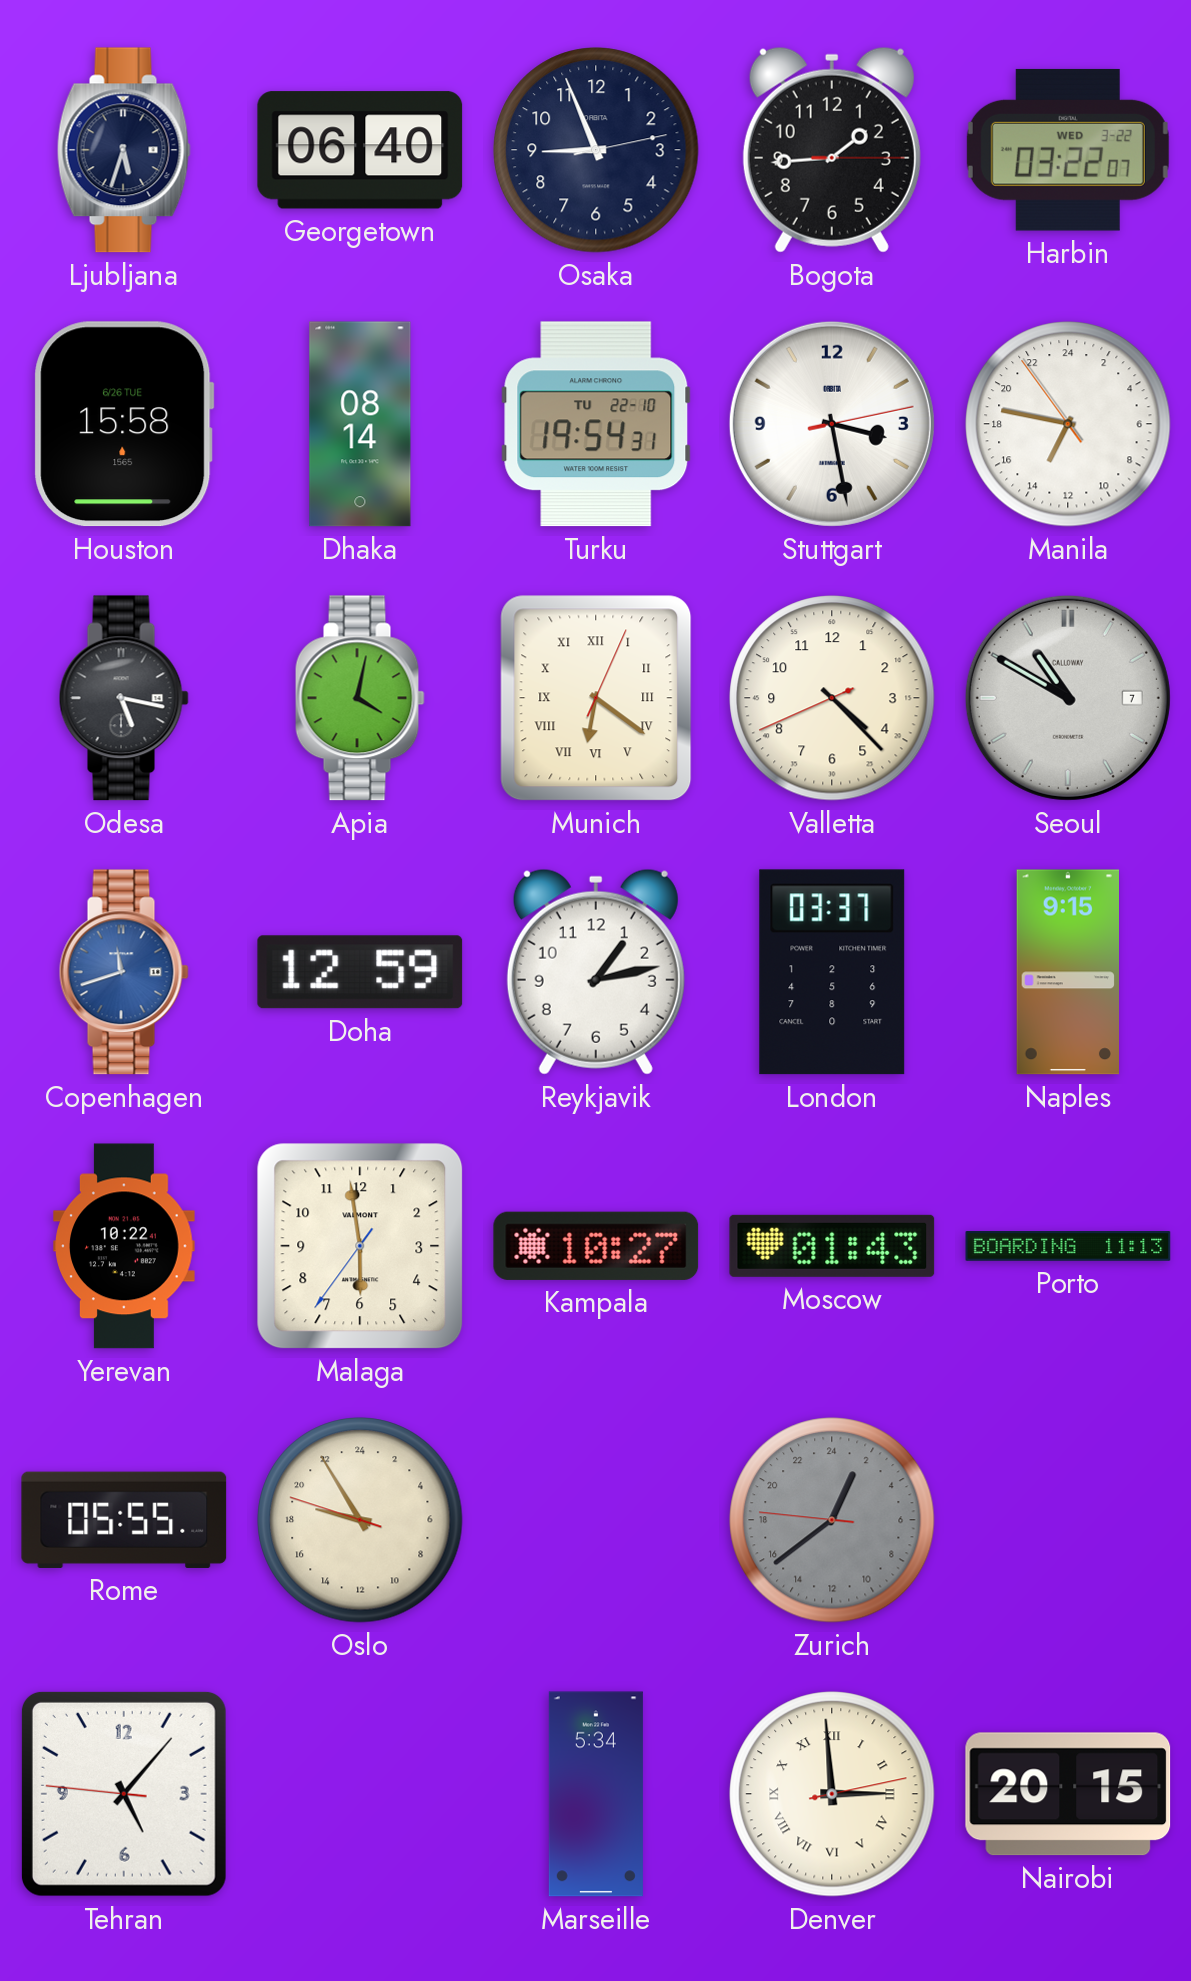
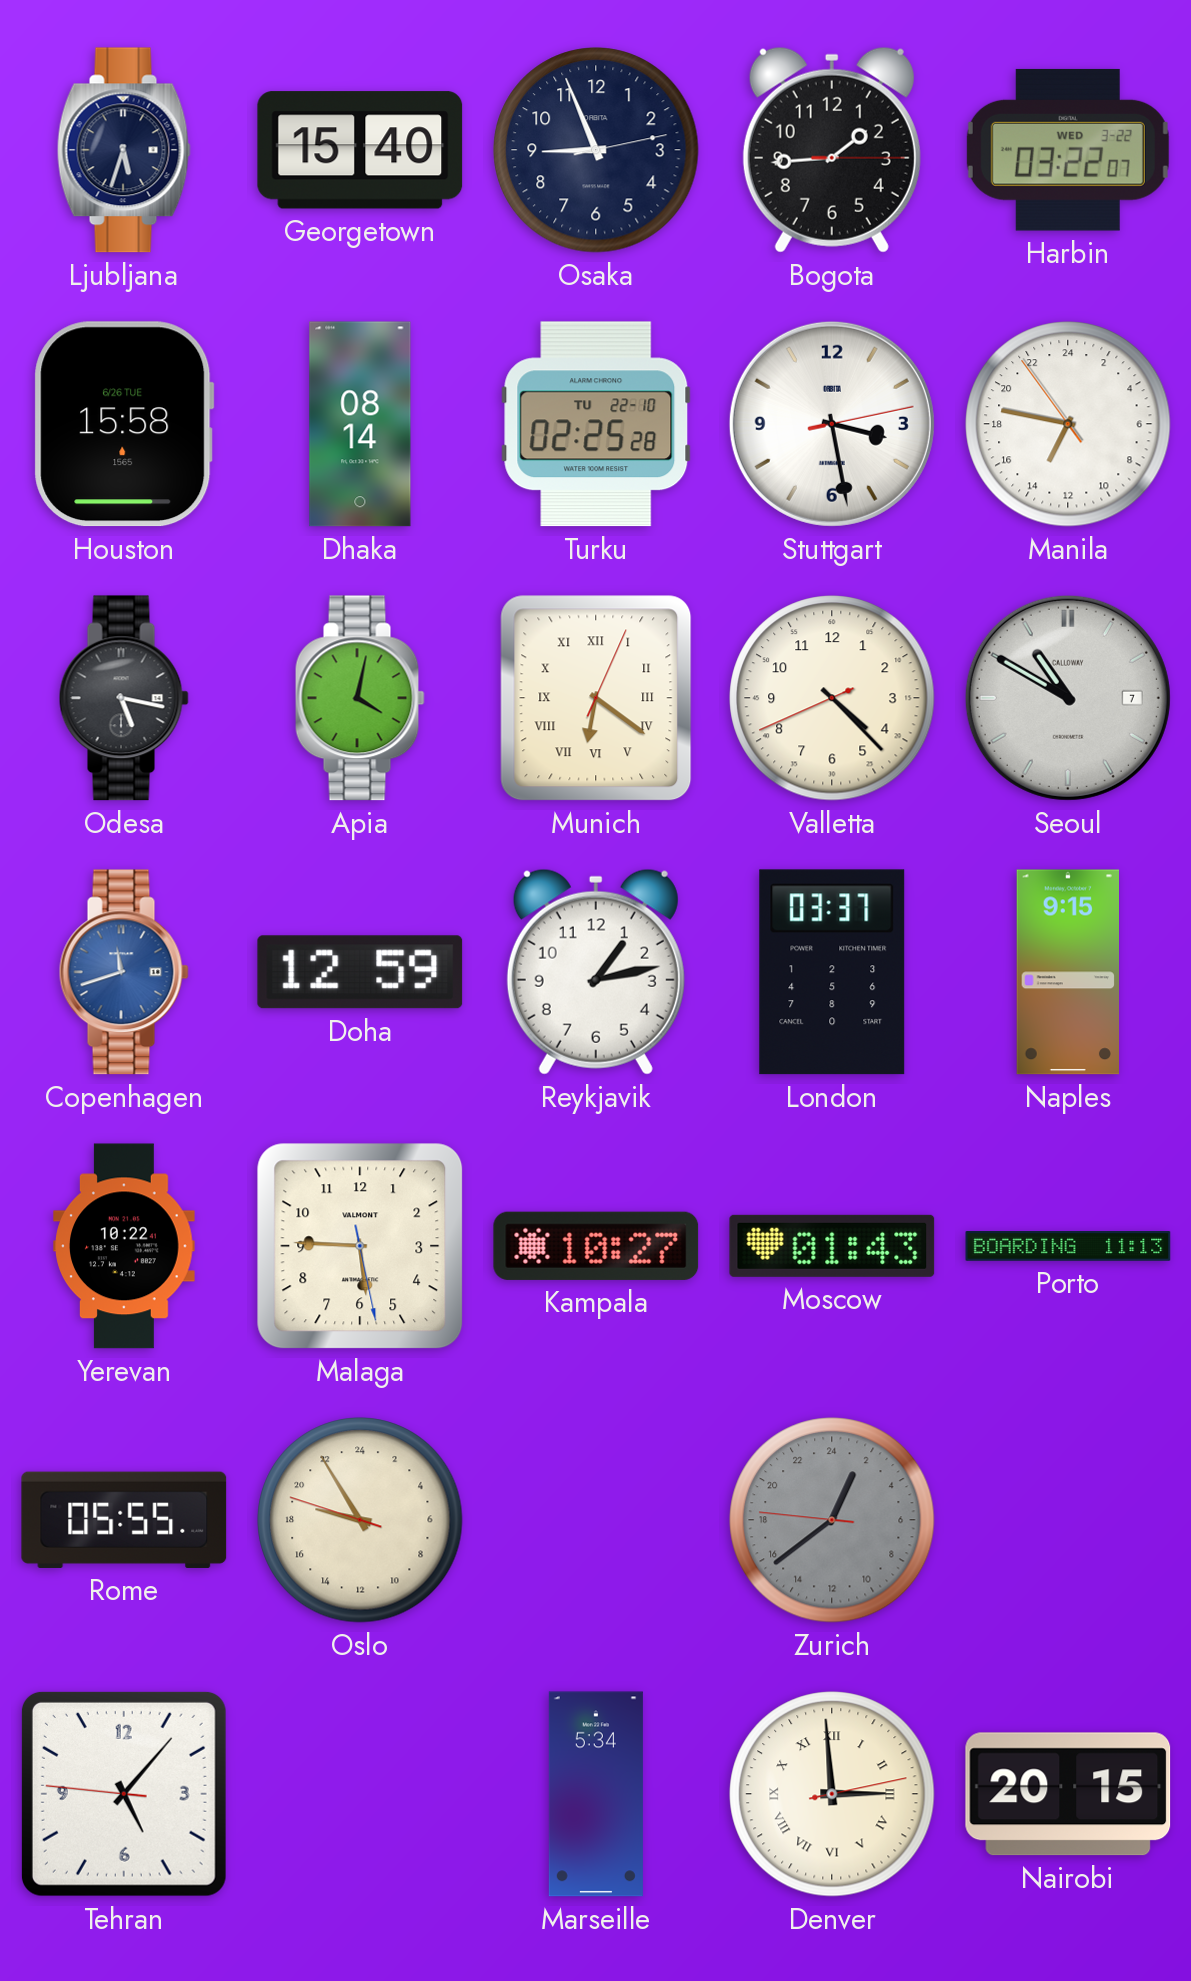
Georgetown: 06:40 -> 15:40 (360, 150)
Turku: 19:54 -> 02:25 (596, 424)
Malaga: 5:58 -> 5:45 (360, 1246)
